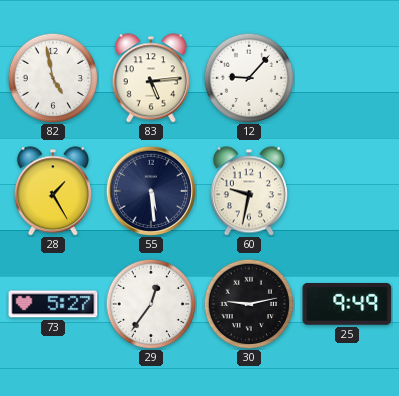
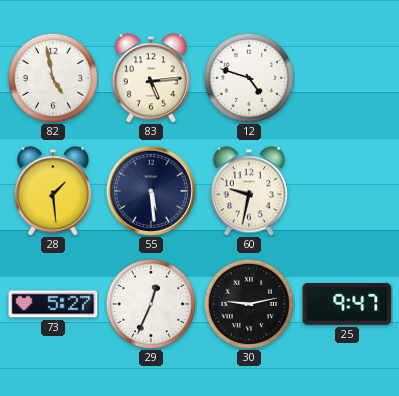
12: 9:07 -> 4:48 (248, 77)
28: 1:25 -> 1:29 (53, 191)
29: 12:36 -> 12:34 (150, 303)
25: 9:49 -> 9:47 (347, 304)
